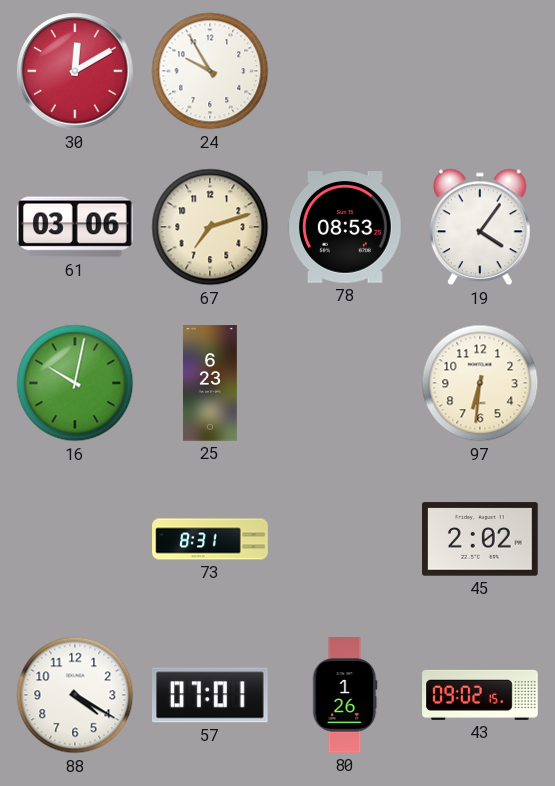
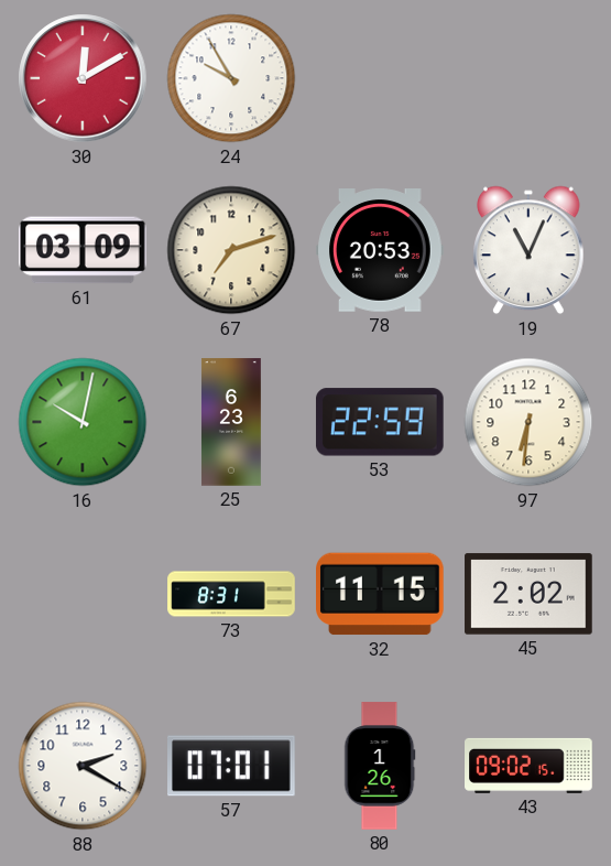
61: 03:06 -> 03:09 (84, 250)
78: 08:53 -> 20:53 (380, 250)
19: 4:06 -> 11:04 (528, 250)
53: none -> 22:59 (380, 422)
32: none -> 11:15 (381, 594)
88: 4:20 -> 2:20 (83, 766)
